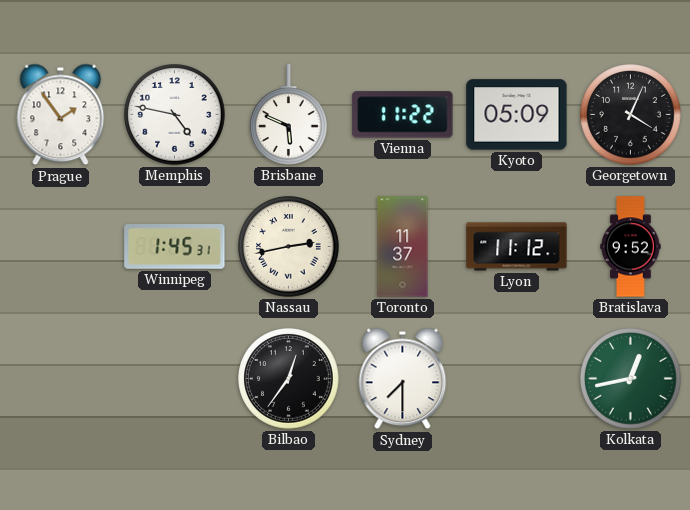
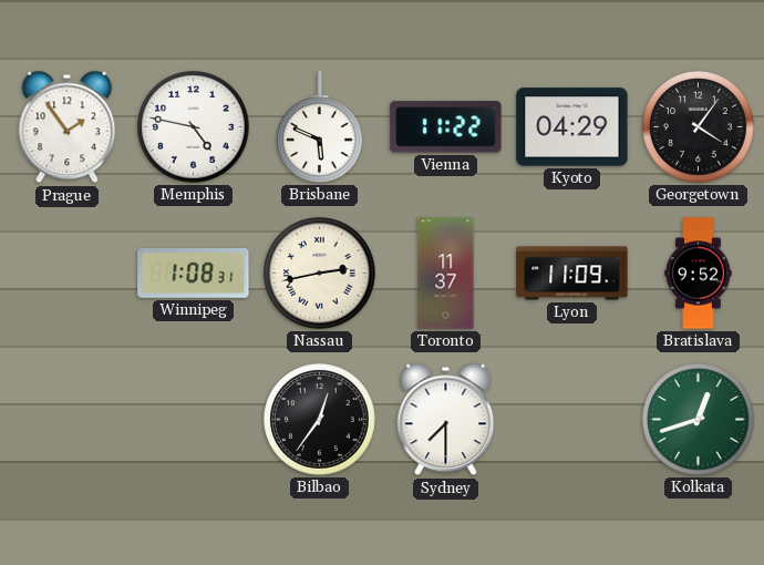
Kyoto: 05:09 -> 04:29 (572, 127)
Georgetown: 4:04 -> 4:06 (699, 127)
Winnipeg: 1:45 -> 1:08 (194, 274)
Lyon: 11:12 -> 11:09 (572, 274)
Kolkata: 12:43 -> 12:42 (699, 420)
